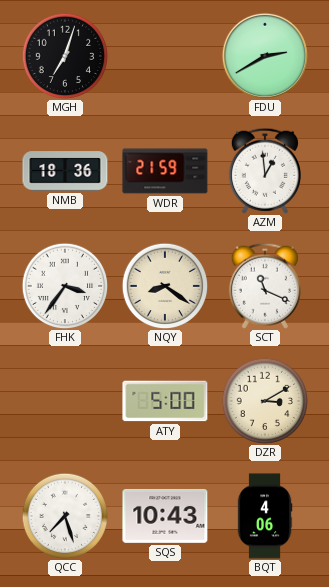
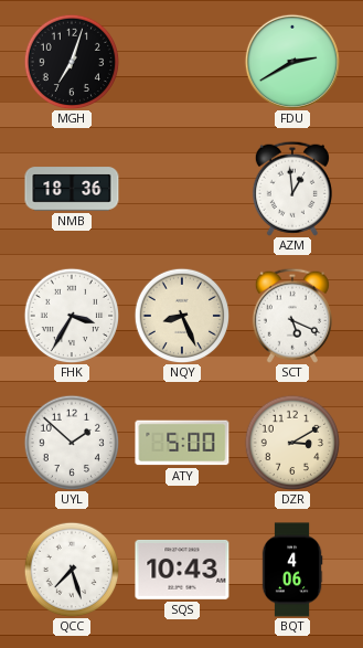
WDR: 21:59 -> none (165, 171)
FHK: 3:36 -> 3:35 (72, 316)
NQY: 8:21 -> 8:26 (182, 316)
SCT: 11:19 -> 5:19 (292, 316)
UYL: none -> 1:52 (72, 443)
